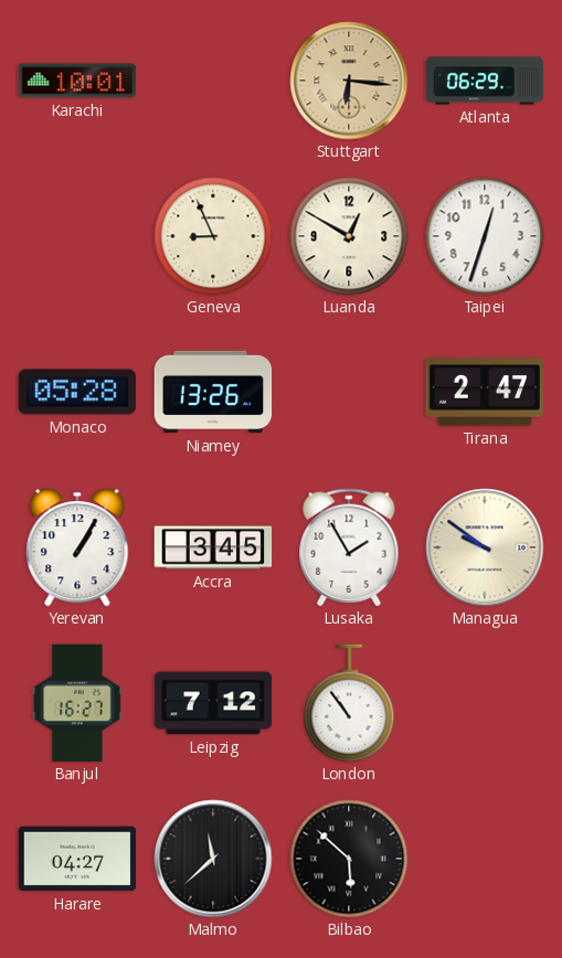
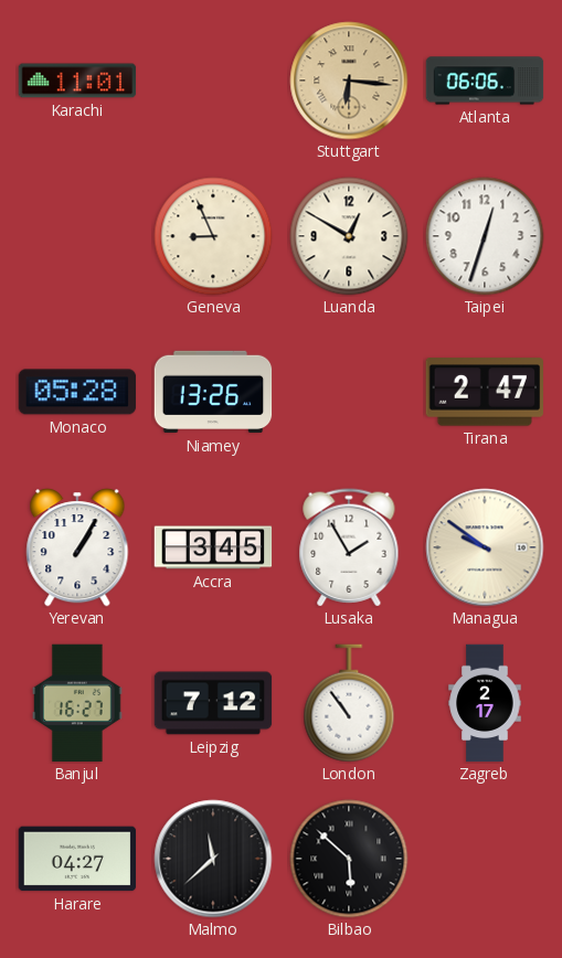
Karachi: 10:01 -> 11:01 (77, 81)
Atlanta: 06:29 -> 06:06 (485, 81)
Zagreb: none -> 2:17 (485, 703)
